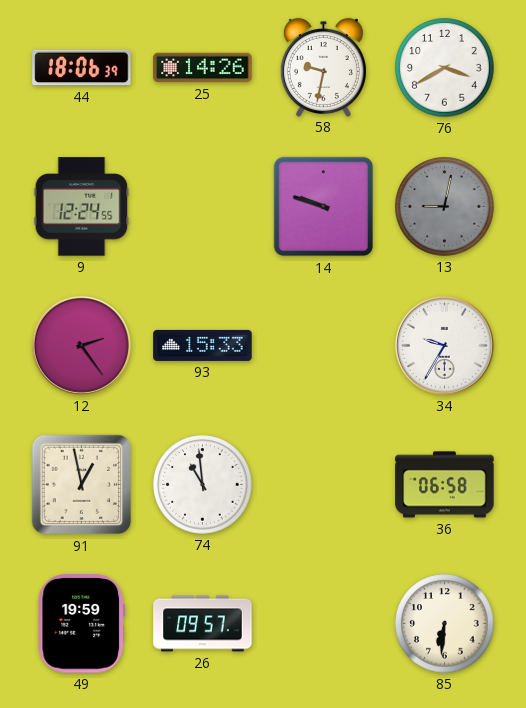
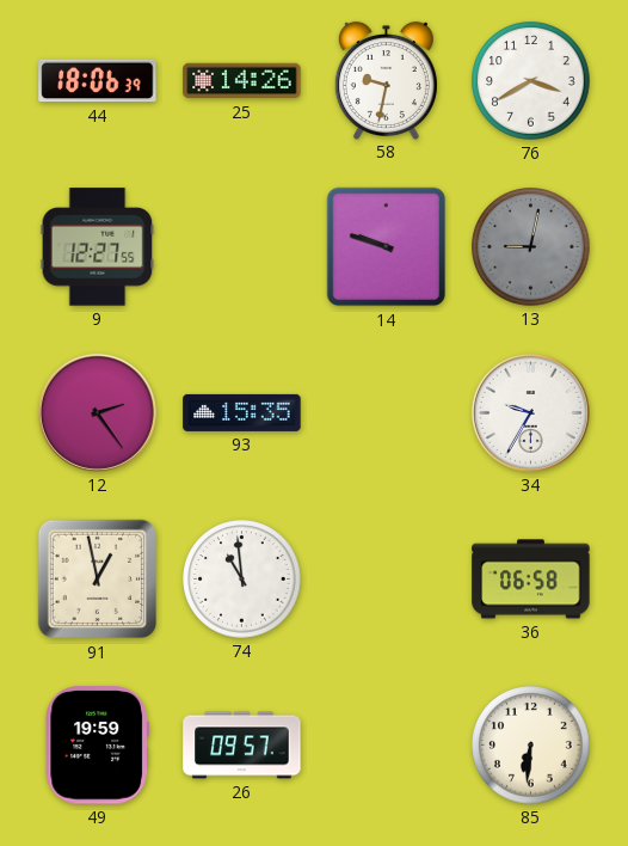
9: 12:24 -> 12:27 (98, 247)
93: 15:33 -> 15:35 (242, 412)
